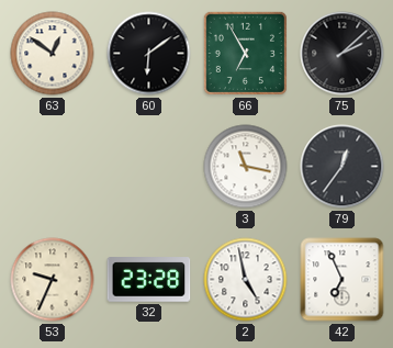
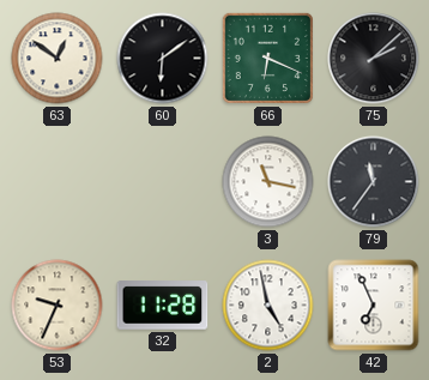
66: 6:55 -> 6:19 (267, 58)
79: 12:36 -> 11:36 (374, 182)
32: 23:28 -> 11:28 (163, 306)
